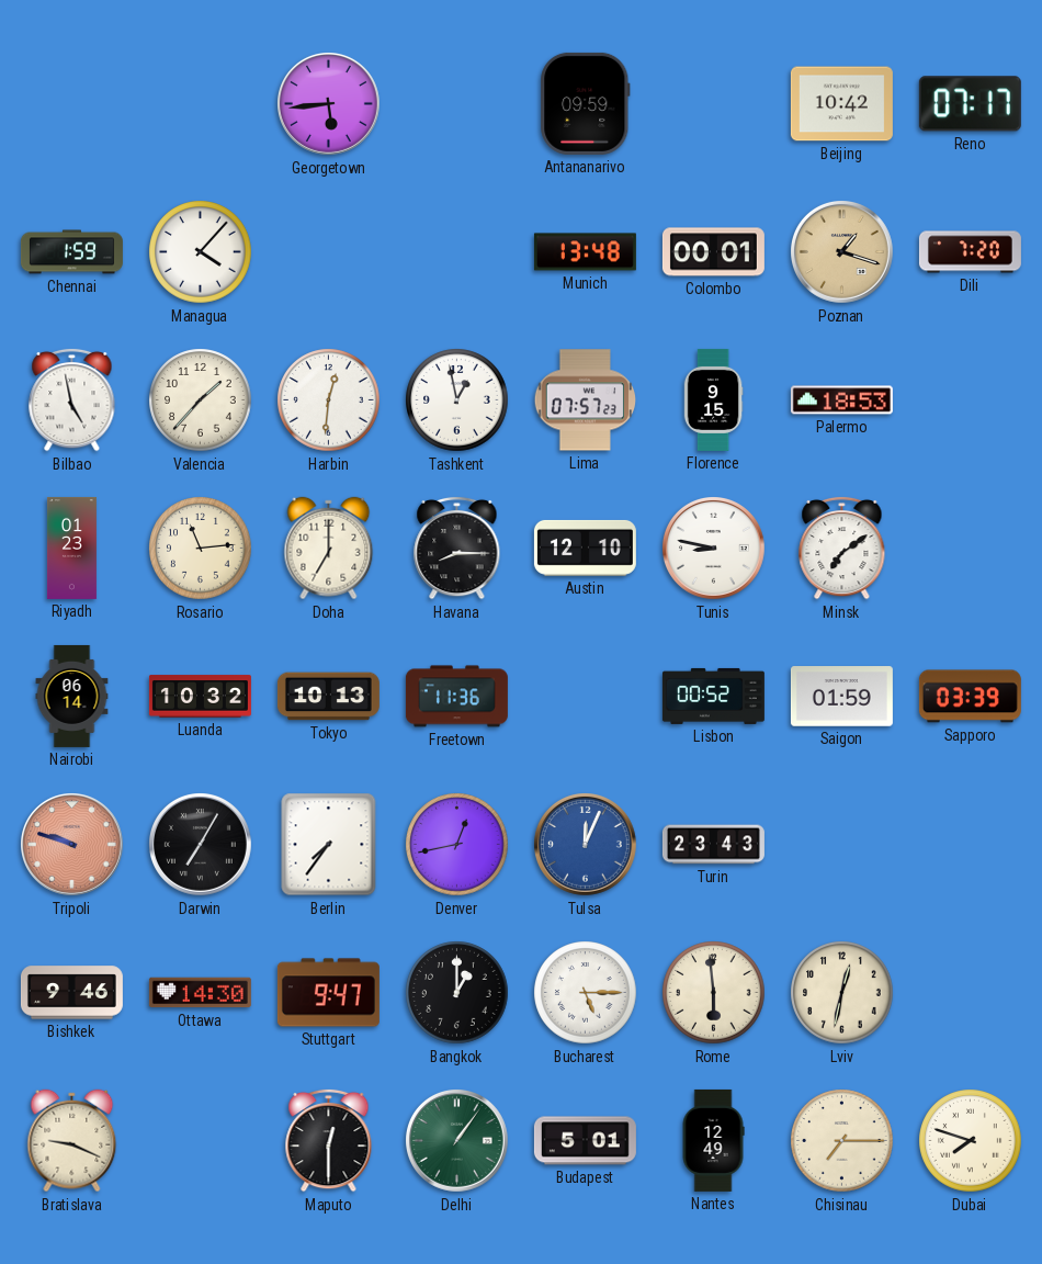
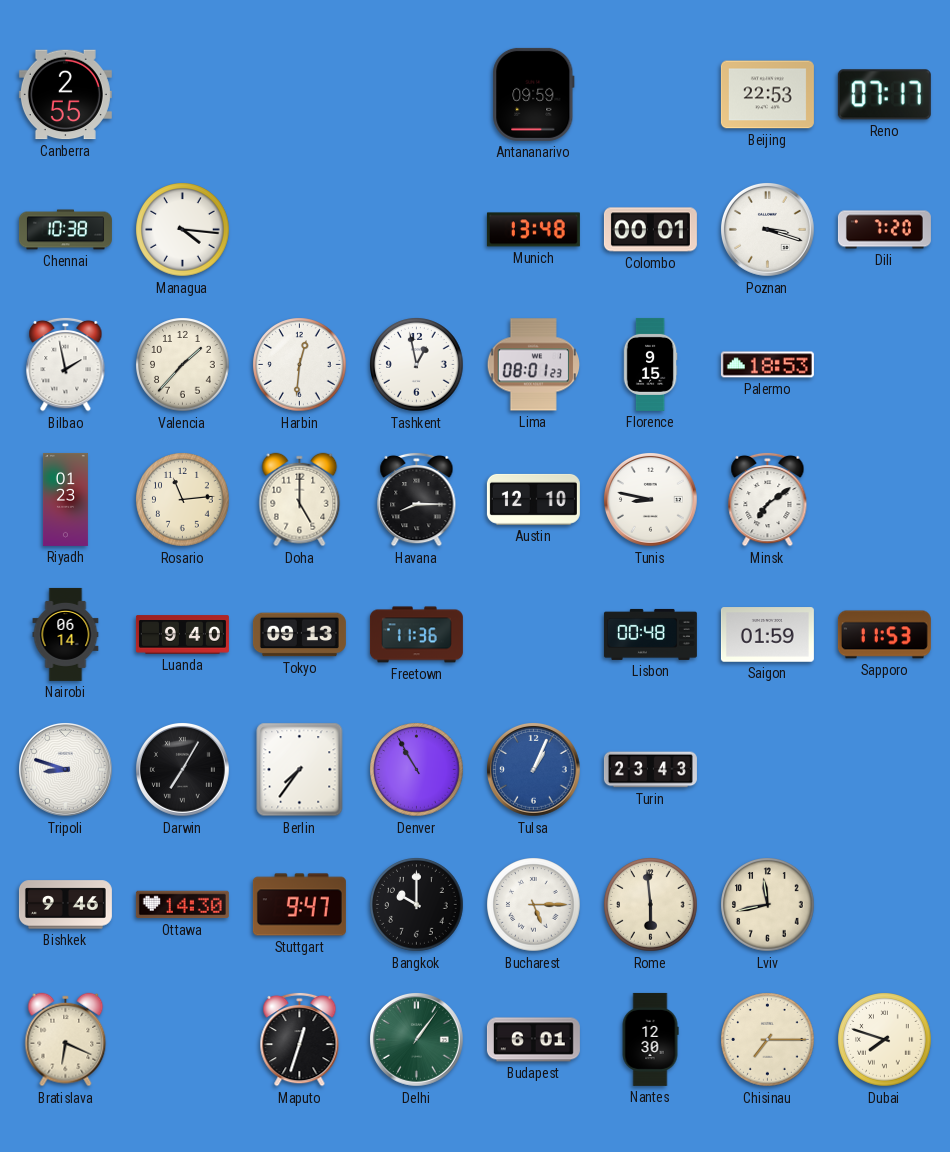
Canberra: none -> 2:55 (65, 95)
Georgetown: 5:44 -> none (329, 104)
Beijing: 10:42 -> 22:53 (767, 95)
Chennai: 1:59 -> 10:38 (65, 230)
Managua: 4:07 -> 4:16 (183, 230)
Poznan: 1:18 -> 3:18 (768, 230)
Poznan dial: champagne -> white (768, 230)
Bilbao: 4:58 -> 1:58 (66, 364)
Lima: 07:57 -> 08:01 (533, 365)
Doha: 7:00 -> 5:00 (300, 500)
Luanda: 10:32 -> 9:40 (182, 635)
Tokyo: 10:13 -> 09:13 (299, 635)
Lisbon: 00:52 -> 00:48 (650, 634)
Sapporo: 03:39 -> 11:53 (884, 635)
Tripoli: 9:48 -> 8:48 (66, 770)
Tripoli dial: salmon -> white (66, 770)
Denver: 12:43 -> 10:55 (417, 770)
Tulsa: 12:04 -> 1:04 (534, 770)
Bangkok: 1:00 -> 10:00 (417, 905)
Lviv: 12:32 -> 11:43 (768, 905)
Bratislava: 9:19 -> 6:19 (66, 1040)
Maputo: 12:30 -> 12:33 (300, 1039)
Budapest: 5:01 -> 6:01 (533, 1040)
Nantes: 12:49 -> 12:30 (650, 1039)
